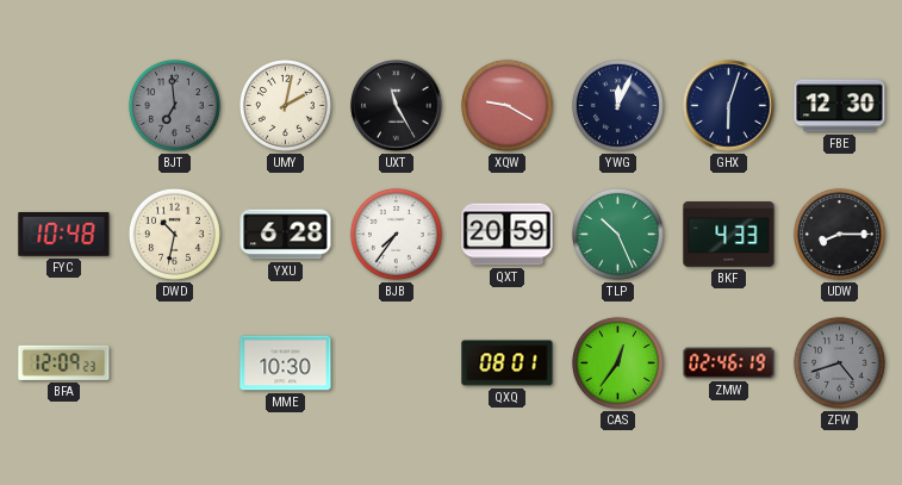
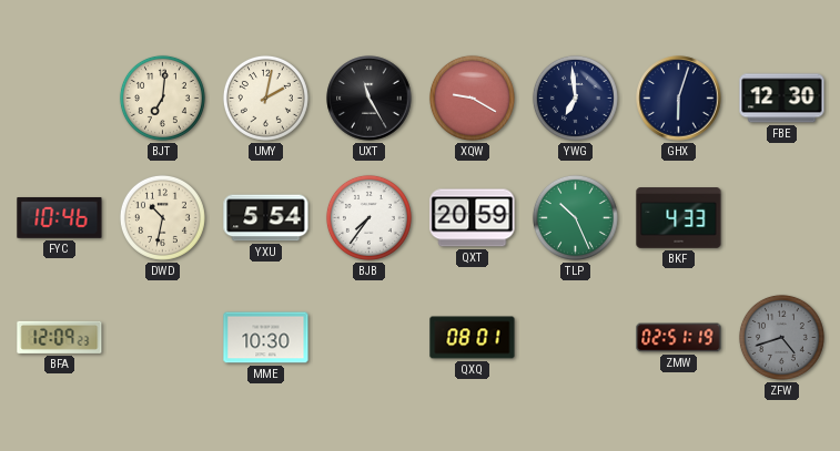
BJT: 6:59 -> 7:01 (162, 98)
BJT dial: grey -> cream (162, 98)
YWG: 12:04 -> 6:59 (575, 98)
FYC: 10:48 -> 10:46 (60, 217)
YXU: 6:28 -> 5:54 (266, 218)
UDW: 8:15 -> none (839, 234)
CAS: 12:36 -> none (617, 362)
ZMW: 02:46 -> 02:51 (679, 338)
